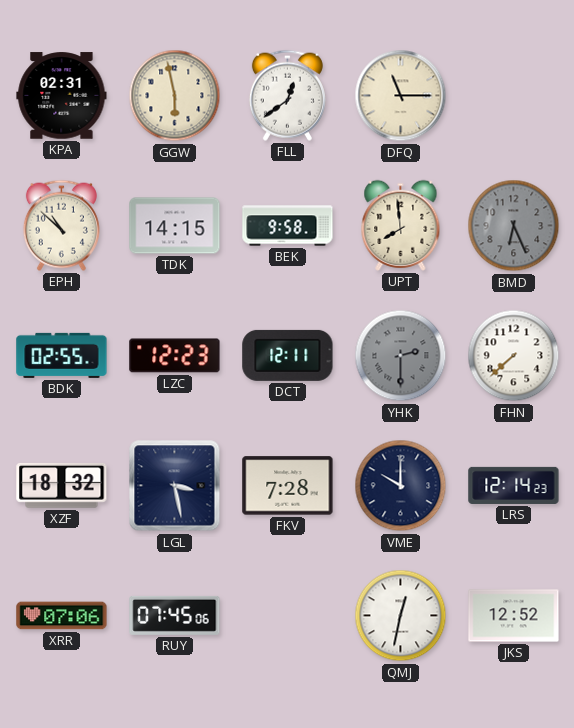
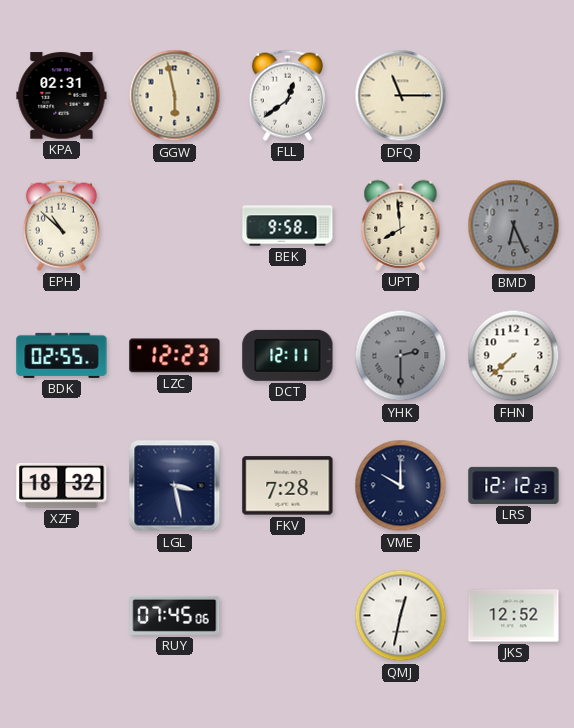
TDK: 14:15 -> none (175, 226)
LRS: 12:14 -> 12:12 (514, 485)
XRR: 07:06 -> none (62, 616)
